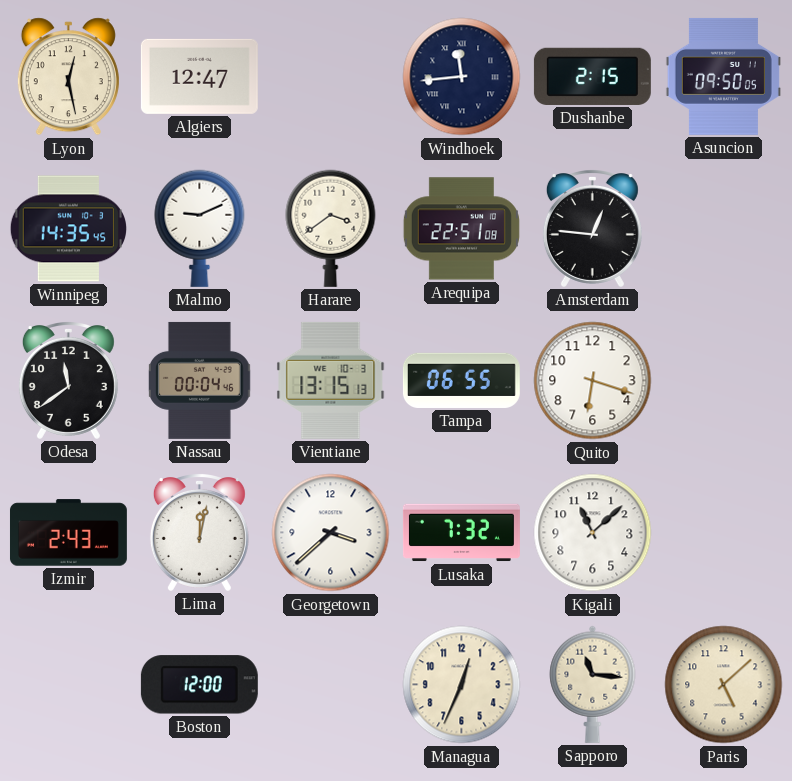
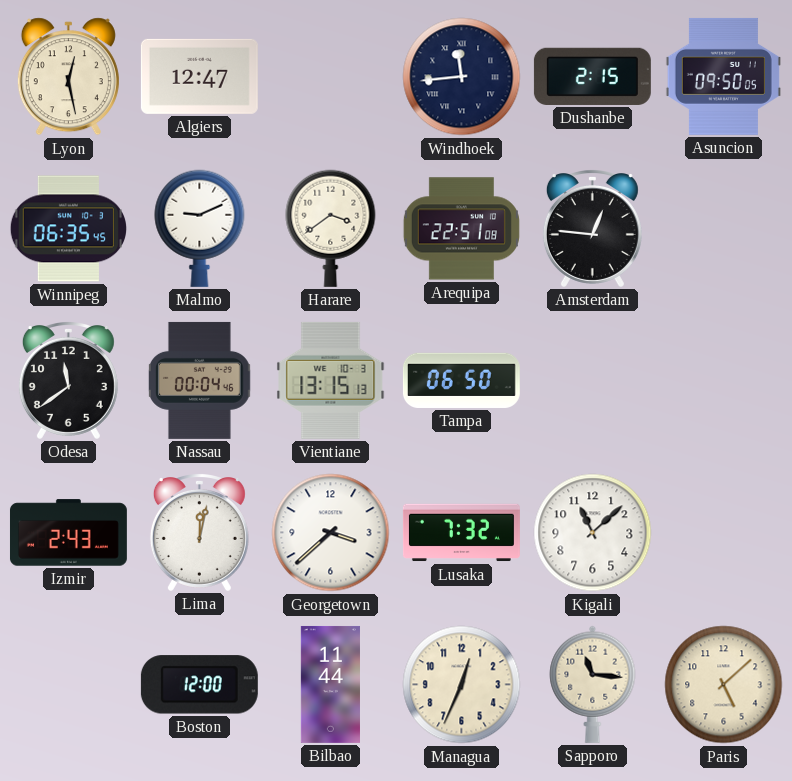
Winnipeg: 14:35 -> 06:35 (68, 229)
Tampa: 06:55 -> 06:50 (461, 380)
Quito: 6:18 -> none (593, 381)
Bilbao: none -> 11:44 (330, 684)
